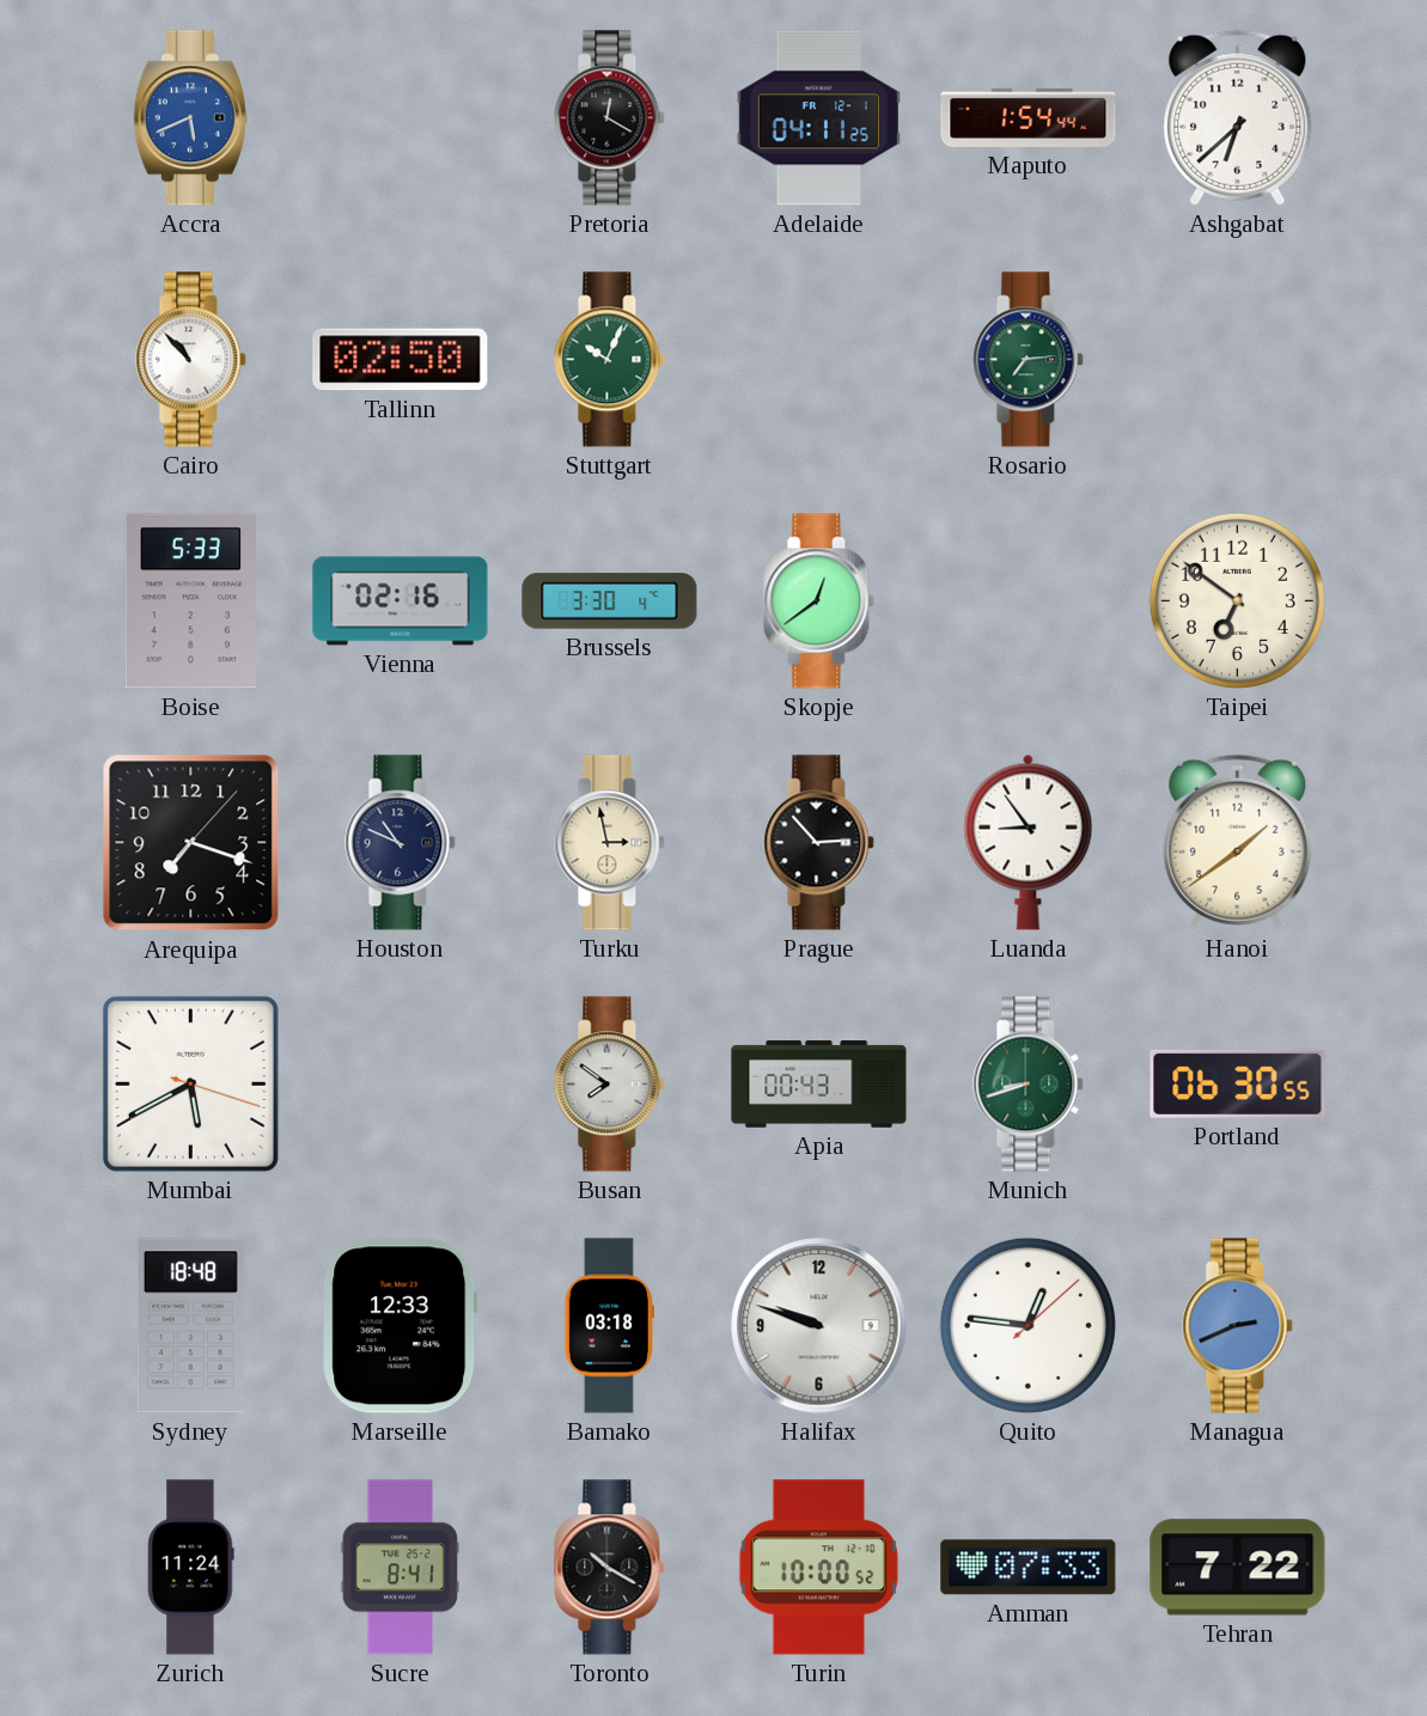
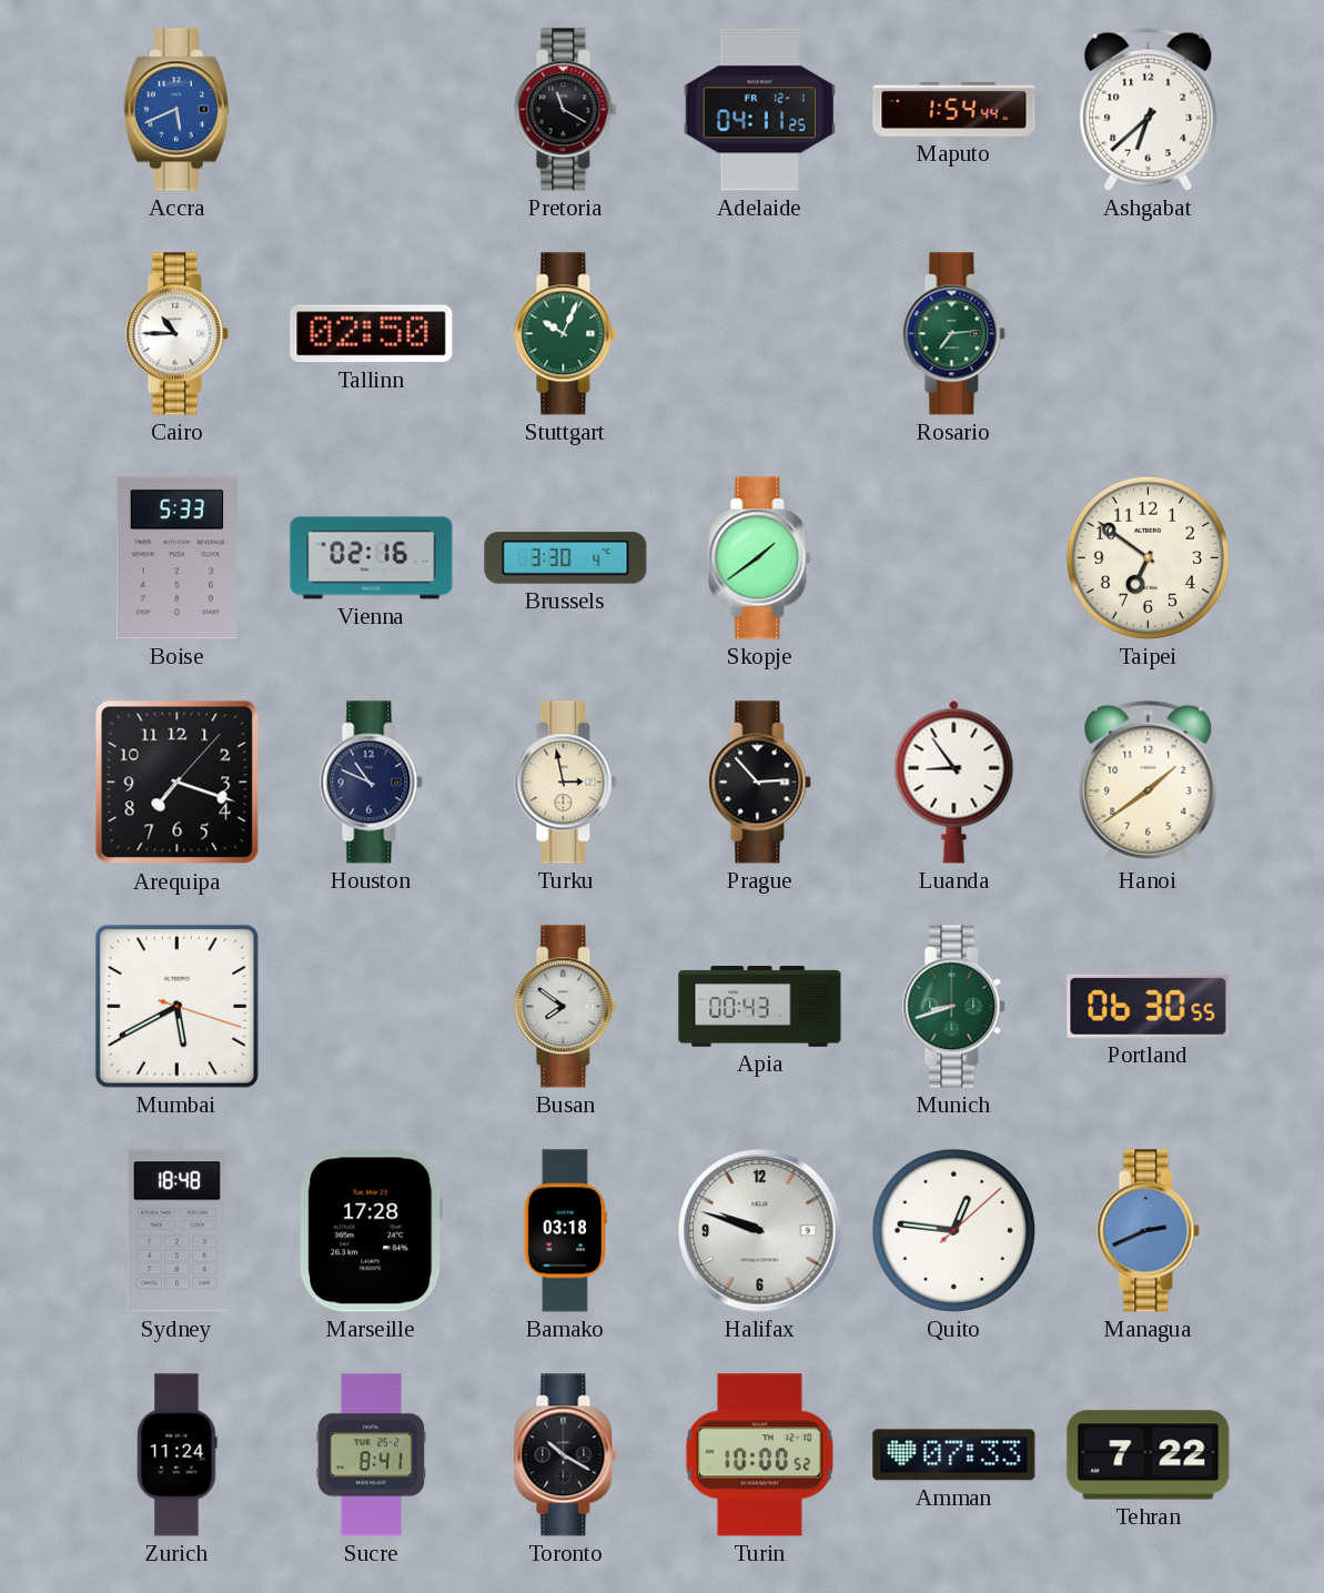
Pretoria: 12:20 -> 11:20 (566, 110)
Cairo: 10:53 -> 10:45 (178, 334)
Skopje: 12:39 -> 1:39 (760, 558)
Marseille: 12:33 -> 17:28 (372, 1231)
